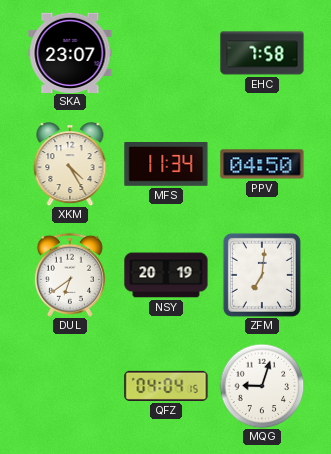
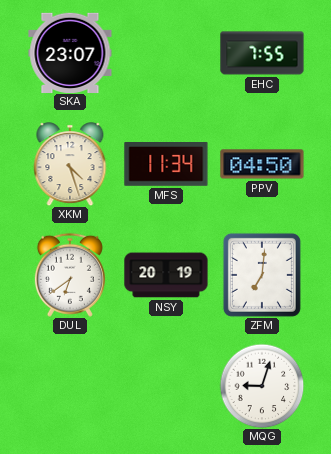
EHC: 7:58 -> 7:55 (262, 53)
XKM: 4:25 -> 4:27 (70, 164)
QFZ: 04:04 -> none (166, 386)
